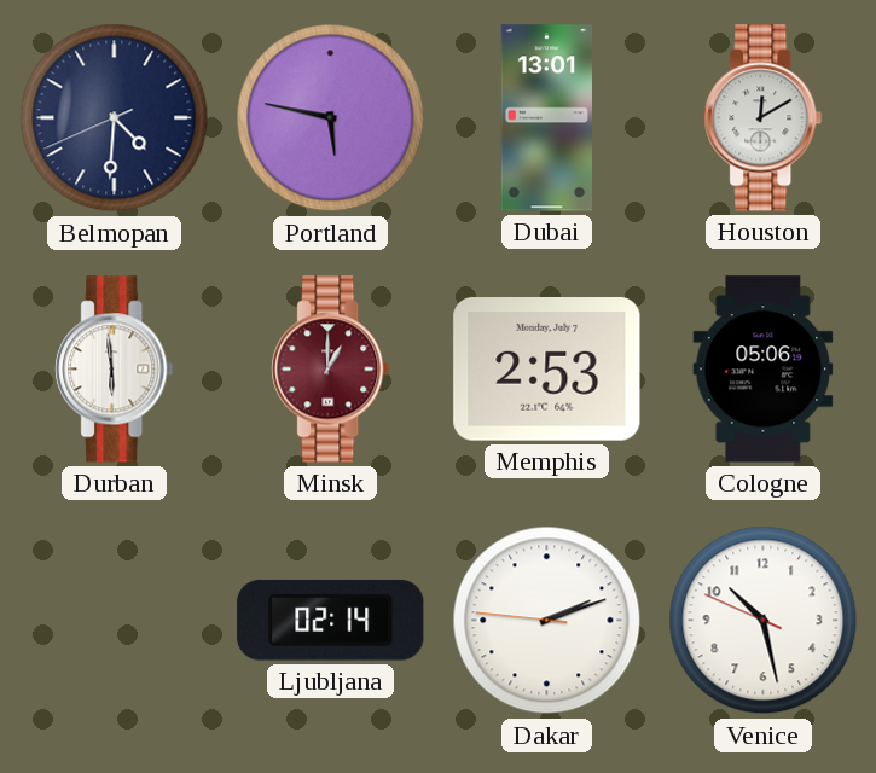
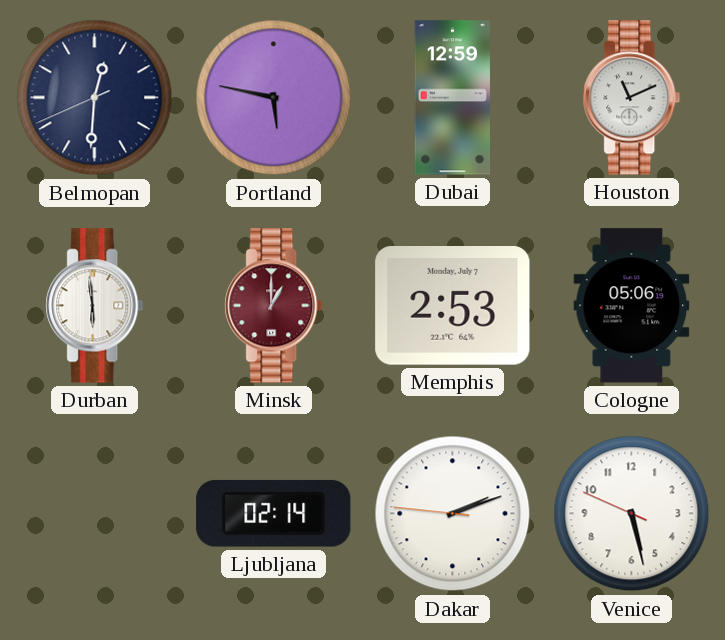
Belmopan: 4:30 -> 12:30 (95, 98)
Dubai: 13:01 -> 12:59 (452, 98)
Houston: 12:10 -> 11:11 (632, 98)
Venice: 10:27 -> 5:27 (632, 514)
